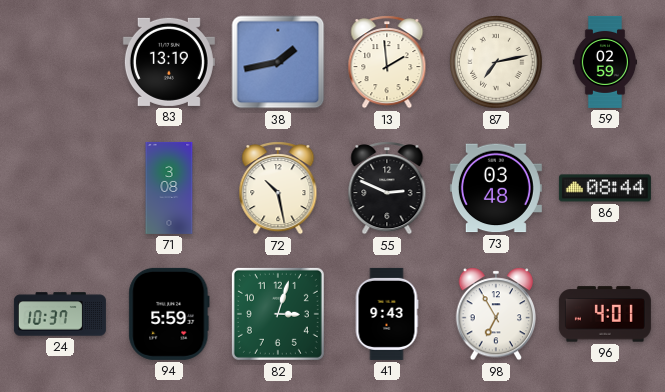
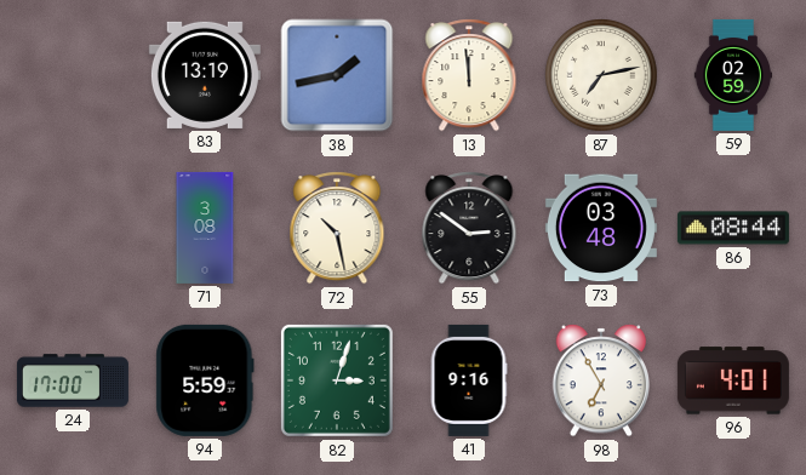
13: 1:59 -> 11:59 (469, 75)
55: 2:49 -> 2:51 (469, 228)
24: 10:37 -> 17:00 (73, 380)
41: 9:43 -> 9:16 (469, 380)
